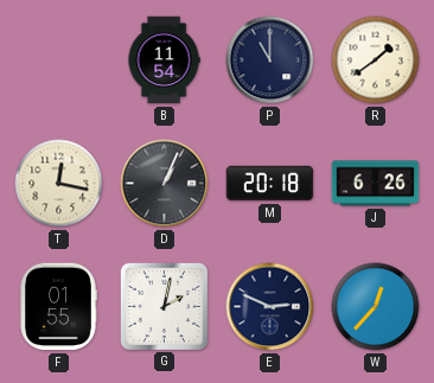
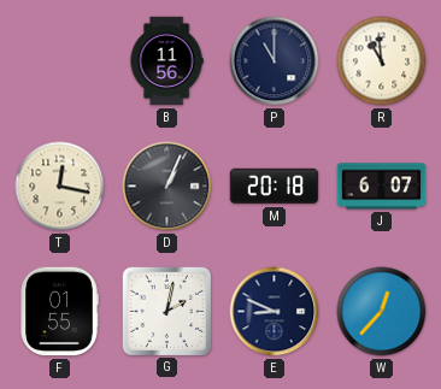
B: 11:54 -> 11:56 (166, 61)
R: 1:39 -> 10:59 (382, 61)
J: 6:26 -> 6:07 (382, 187)
E: 2:49 -> 8:49 (275, 312)
